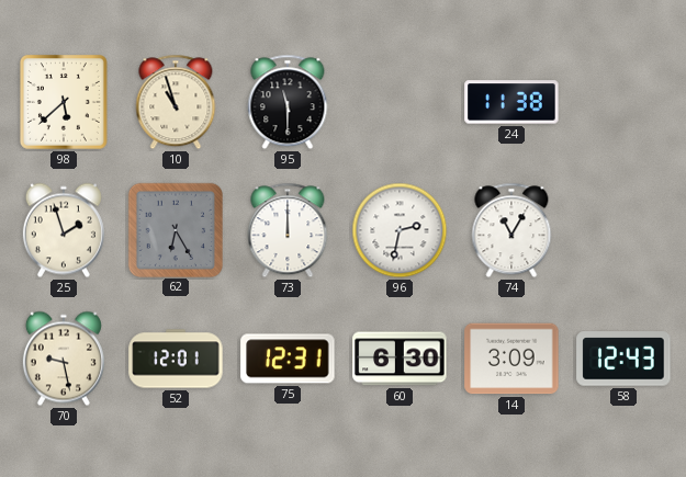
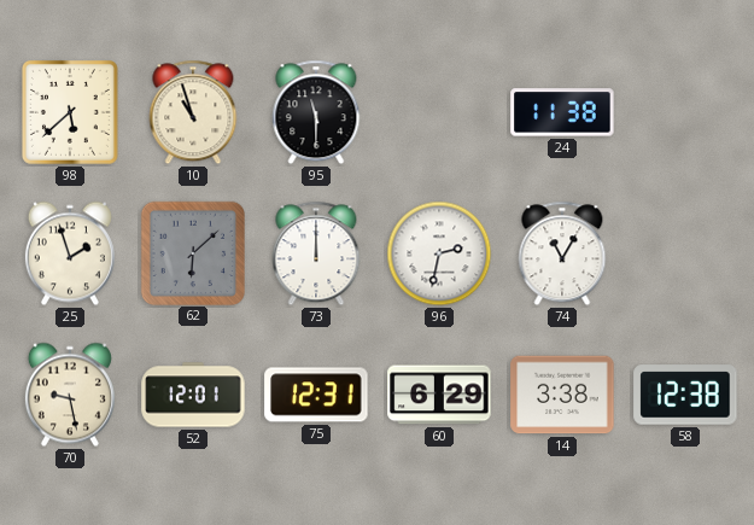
62: 6:25 -> 6:08 (192, 252)
60: 6:30 -> 6:29 (439, 395)
14: 3:09 -> 3:38 (562, 395)
58: 12:43 -> 12:38 (685, 395)
